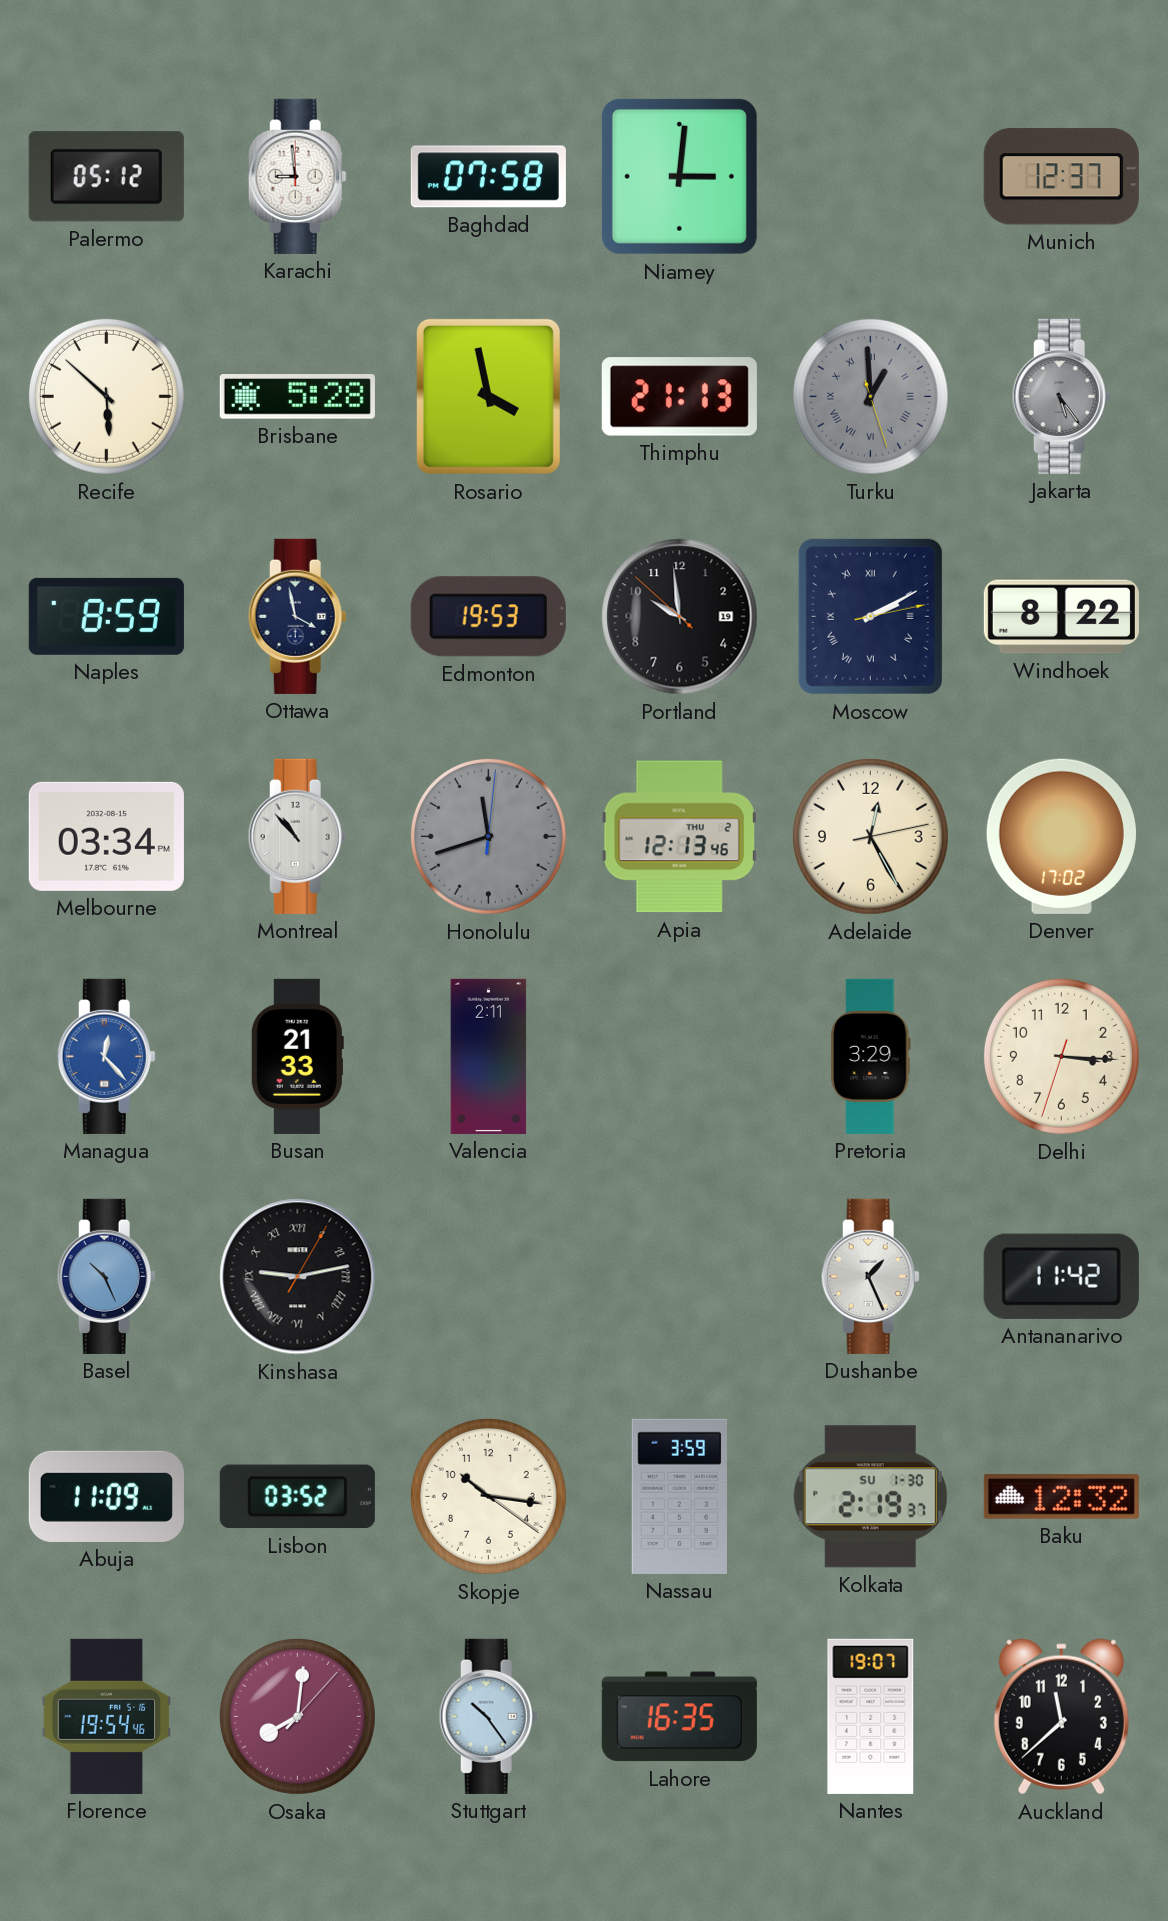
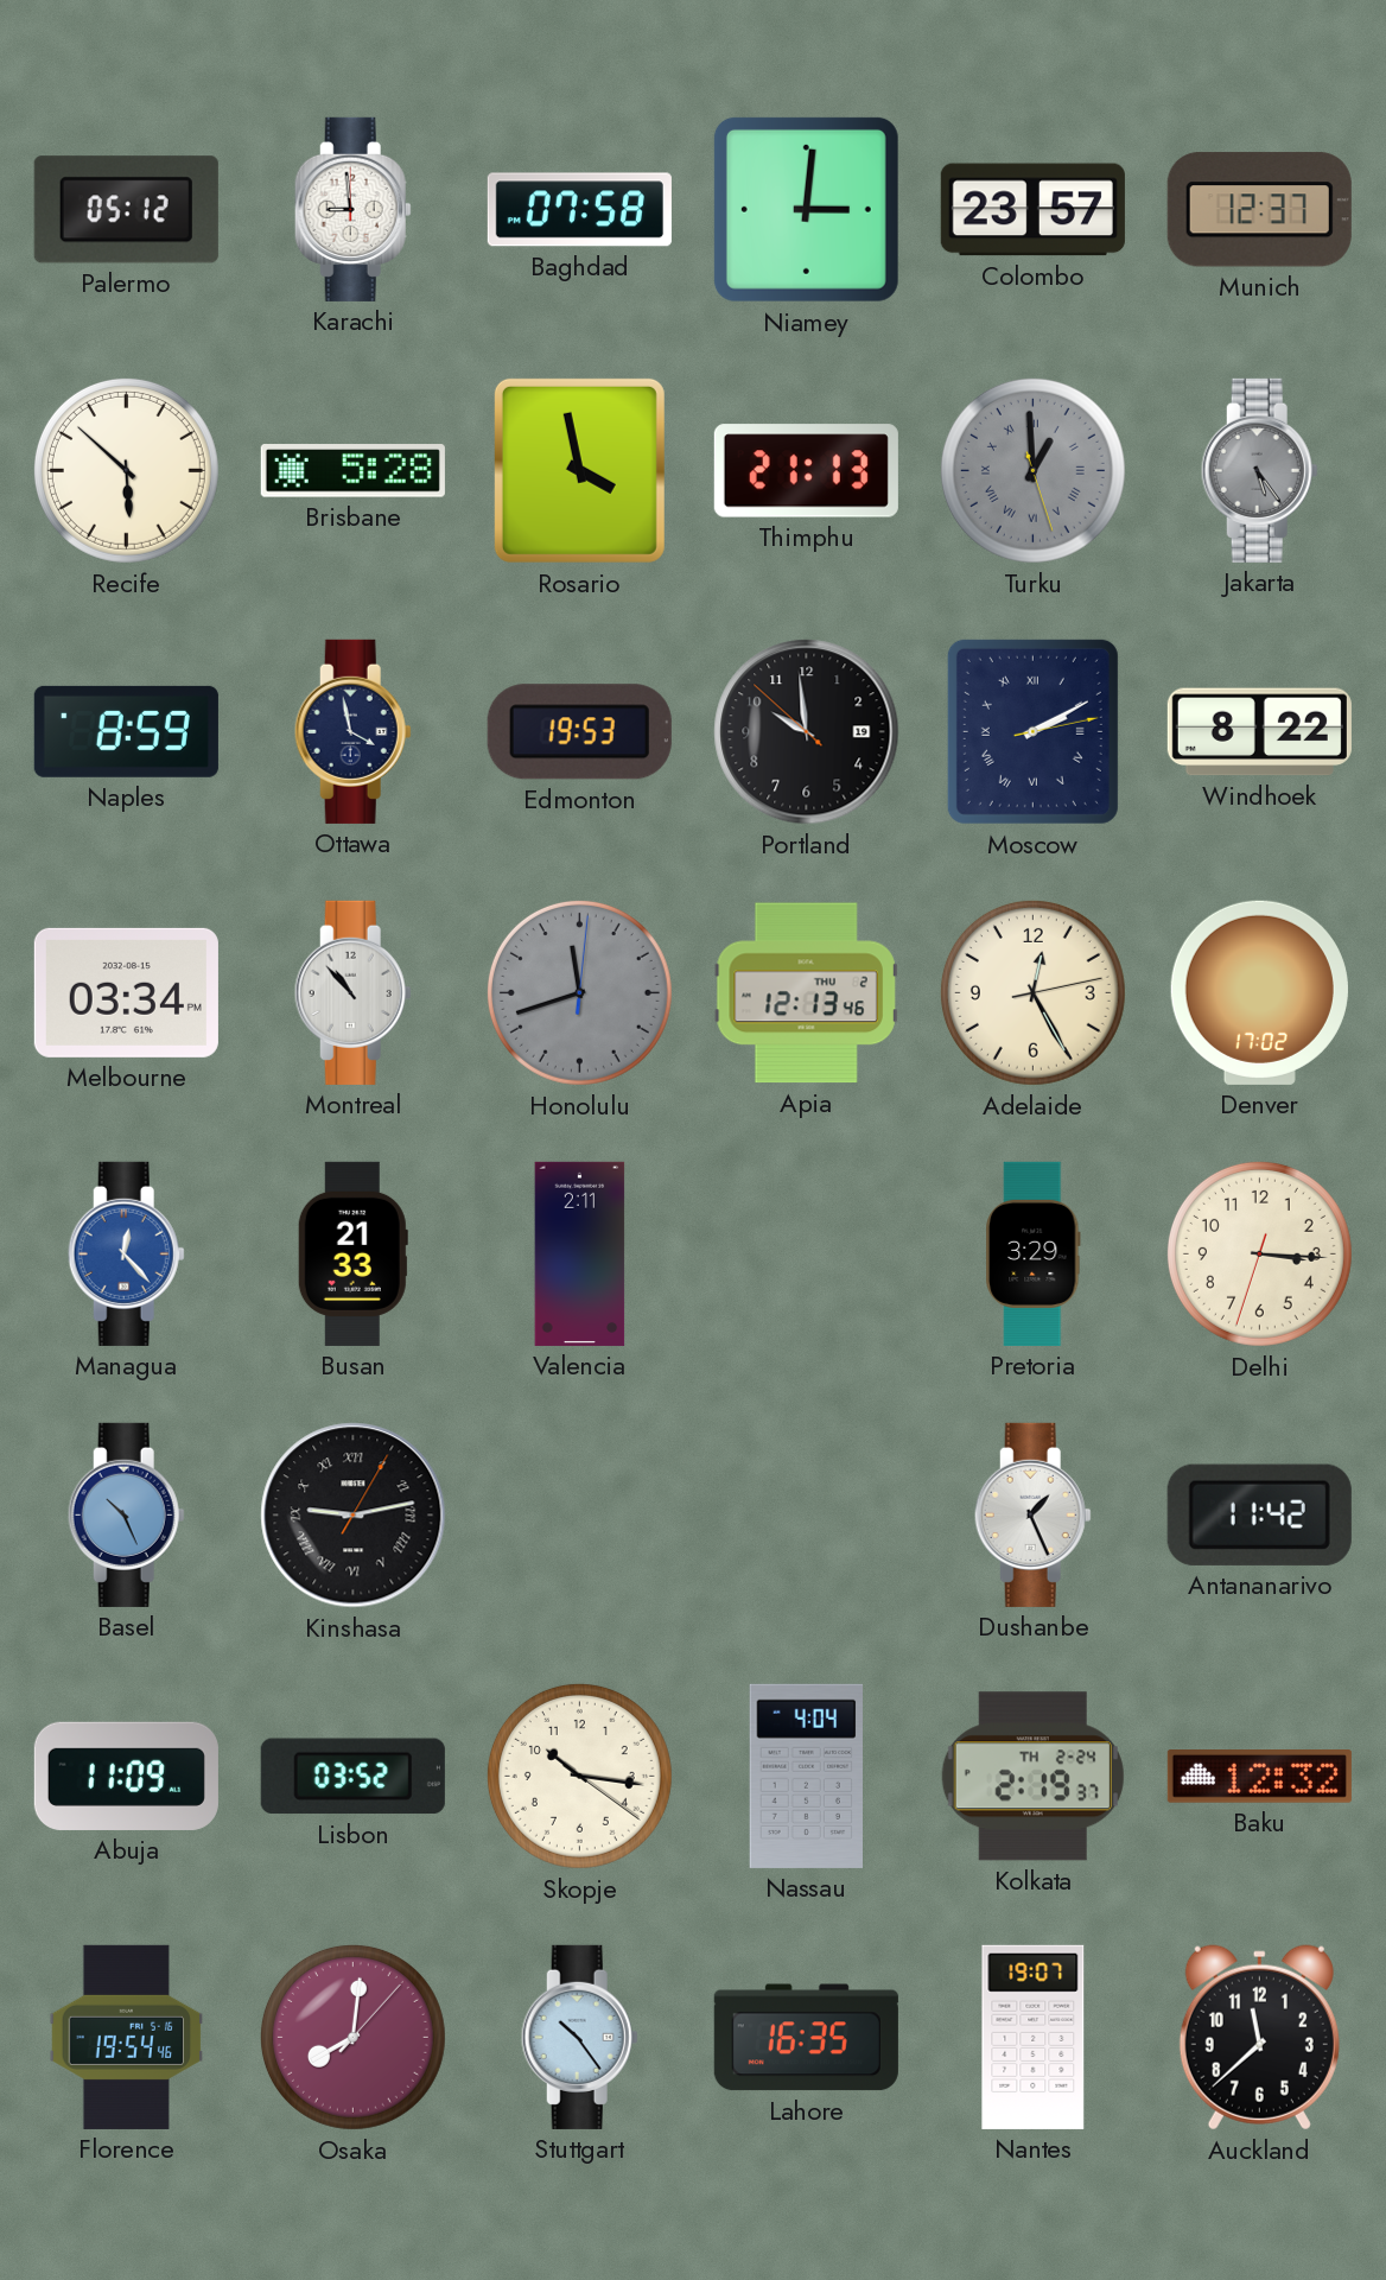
Colombo: none -> 23:57 (1032, 210)
Nassau: 3:59 -> 4:04 (807, 1776)
Kolkata date: SU 1-30 -> TH 2-24 (1032, 1777)
